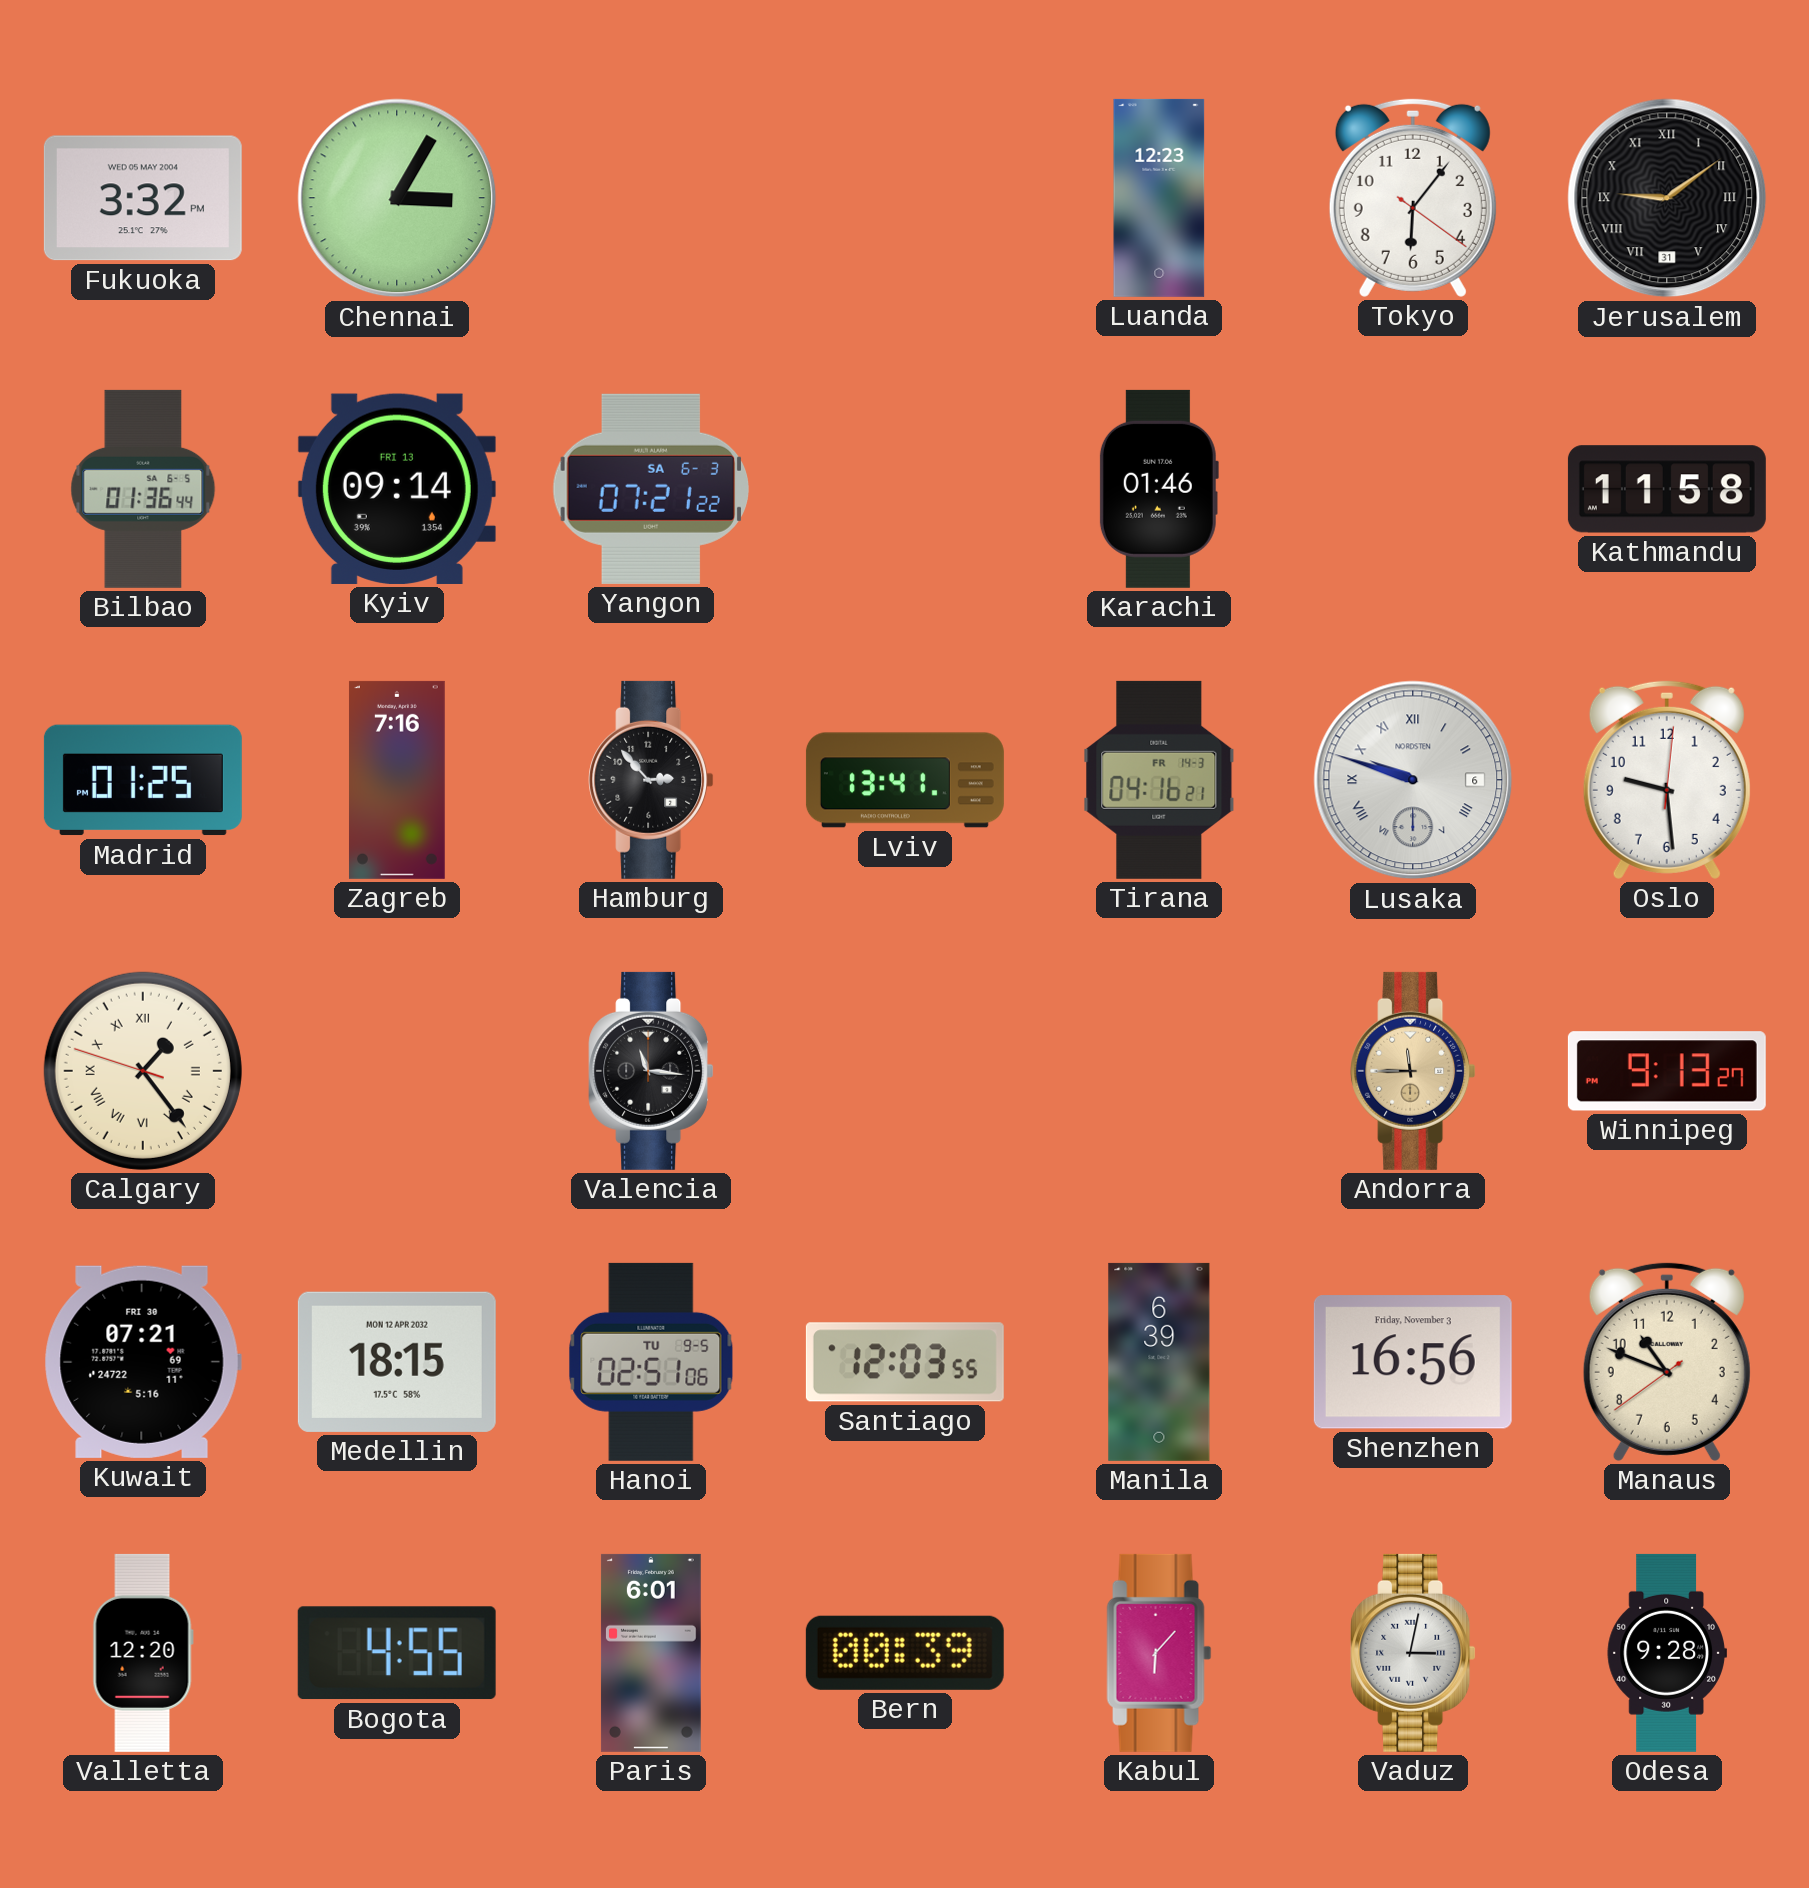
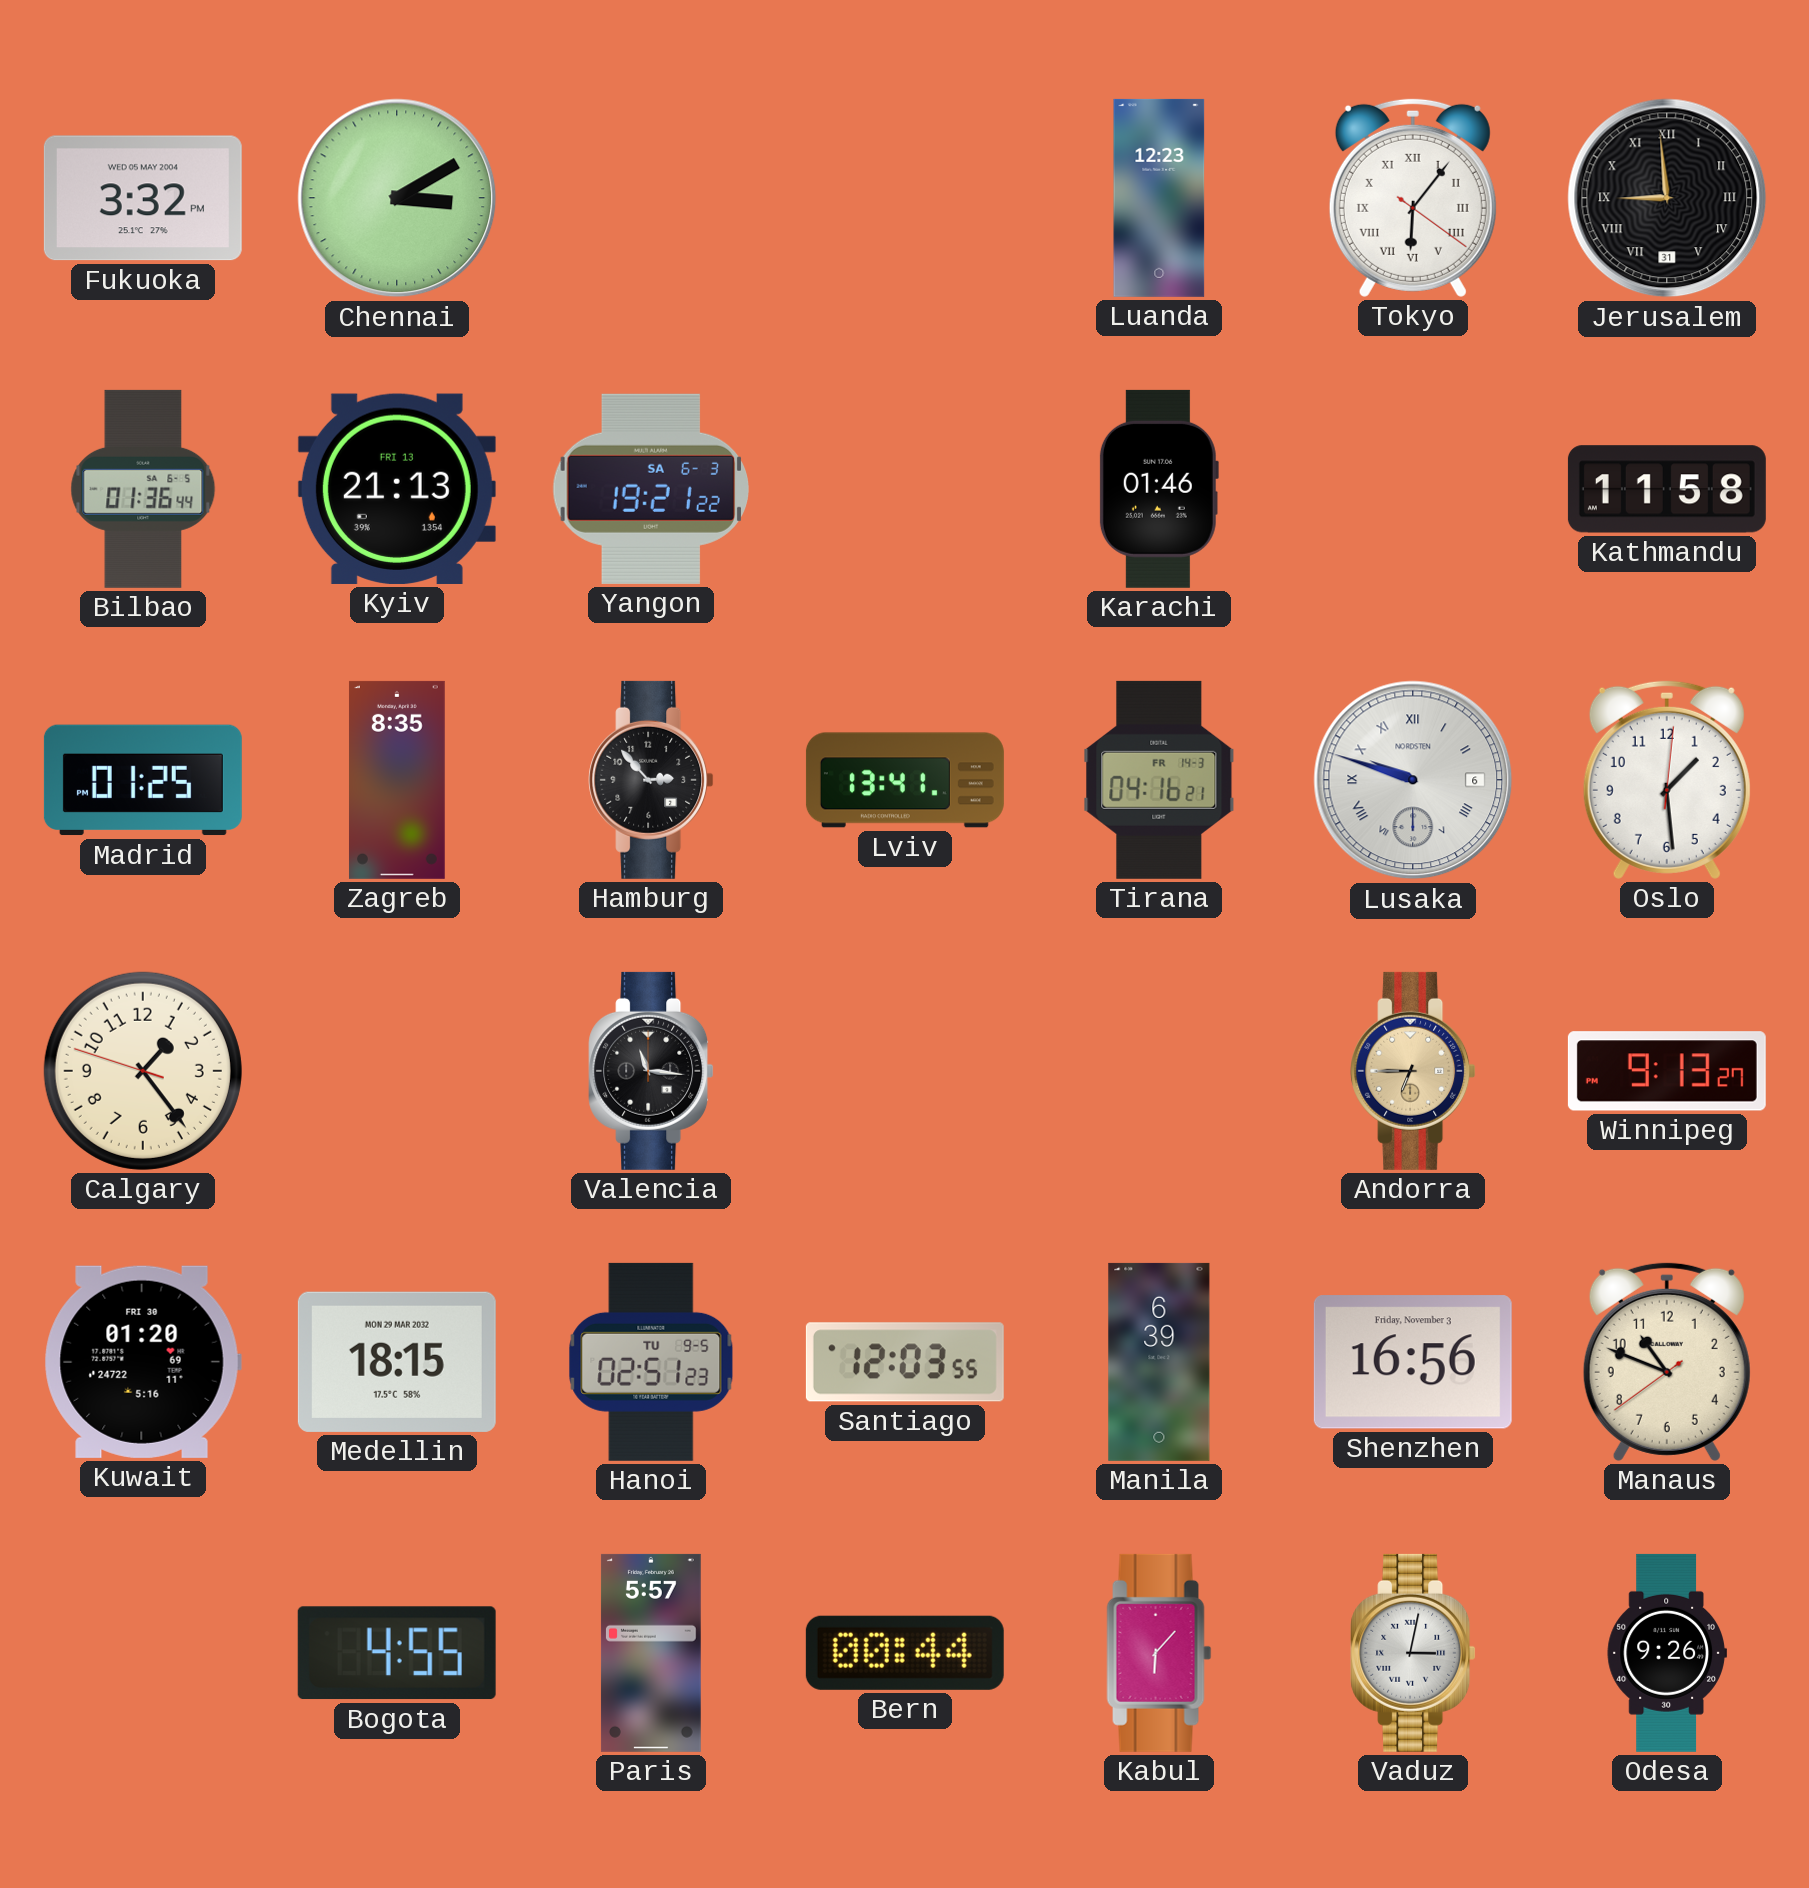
Chennai: 3:05 -> 3:10 (397, 198)
Tokyo numerals: Arabic -> Roman (1413, 197)
Jerusalem: 9:09 -> 8:59 (1667, 198)
Kyiv: 09:14 -> 21:13 (397, 489)
Yangon: 07:21 -> 19:21 (650, 489)
Zagreb: 7:16 -> 8:35 (397, 780)
Oslo: 9:29 -> 1:29 (1667, 779)
Calgary numerals: Roman -> Arabic (143, 1071)
Andorra: 11:45 -> 6:45 (1413, 1071)
Kuwait: 07:21 -> 01:20 (143, 1362)
Medellin date: MON 12 APR 2032 -> MON 29 MAR 2032 (397, 1362)
Hanoi: 02:51:06 -> 02:51:23 (651, 1362)
Valletta: 12:20 -> none (143, 1653)
Paris: 6:01 -> 5:57 (651, 1653)
Bern: 00:39 -> 00:44 (905, 1653)
Odesa: 9:28 -> 9:26 (1667, 1653)
